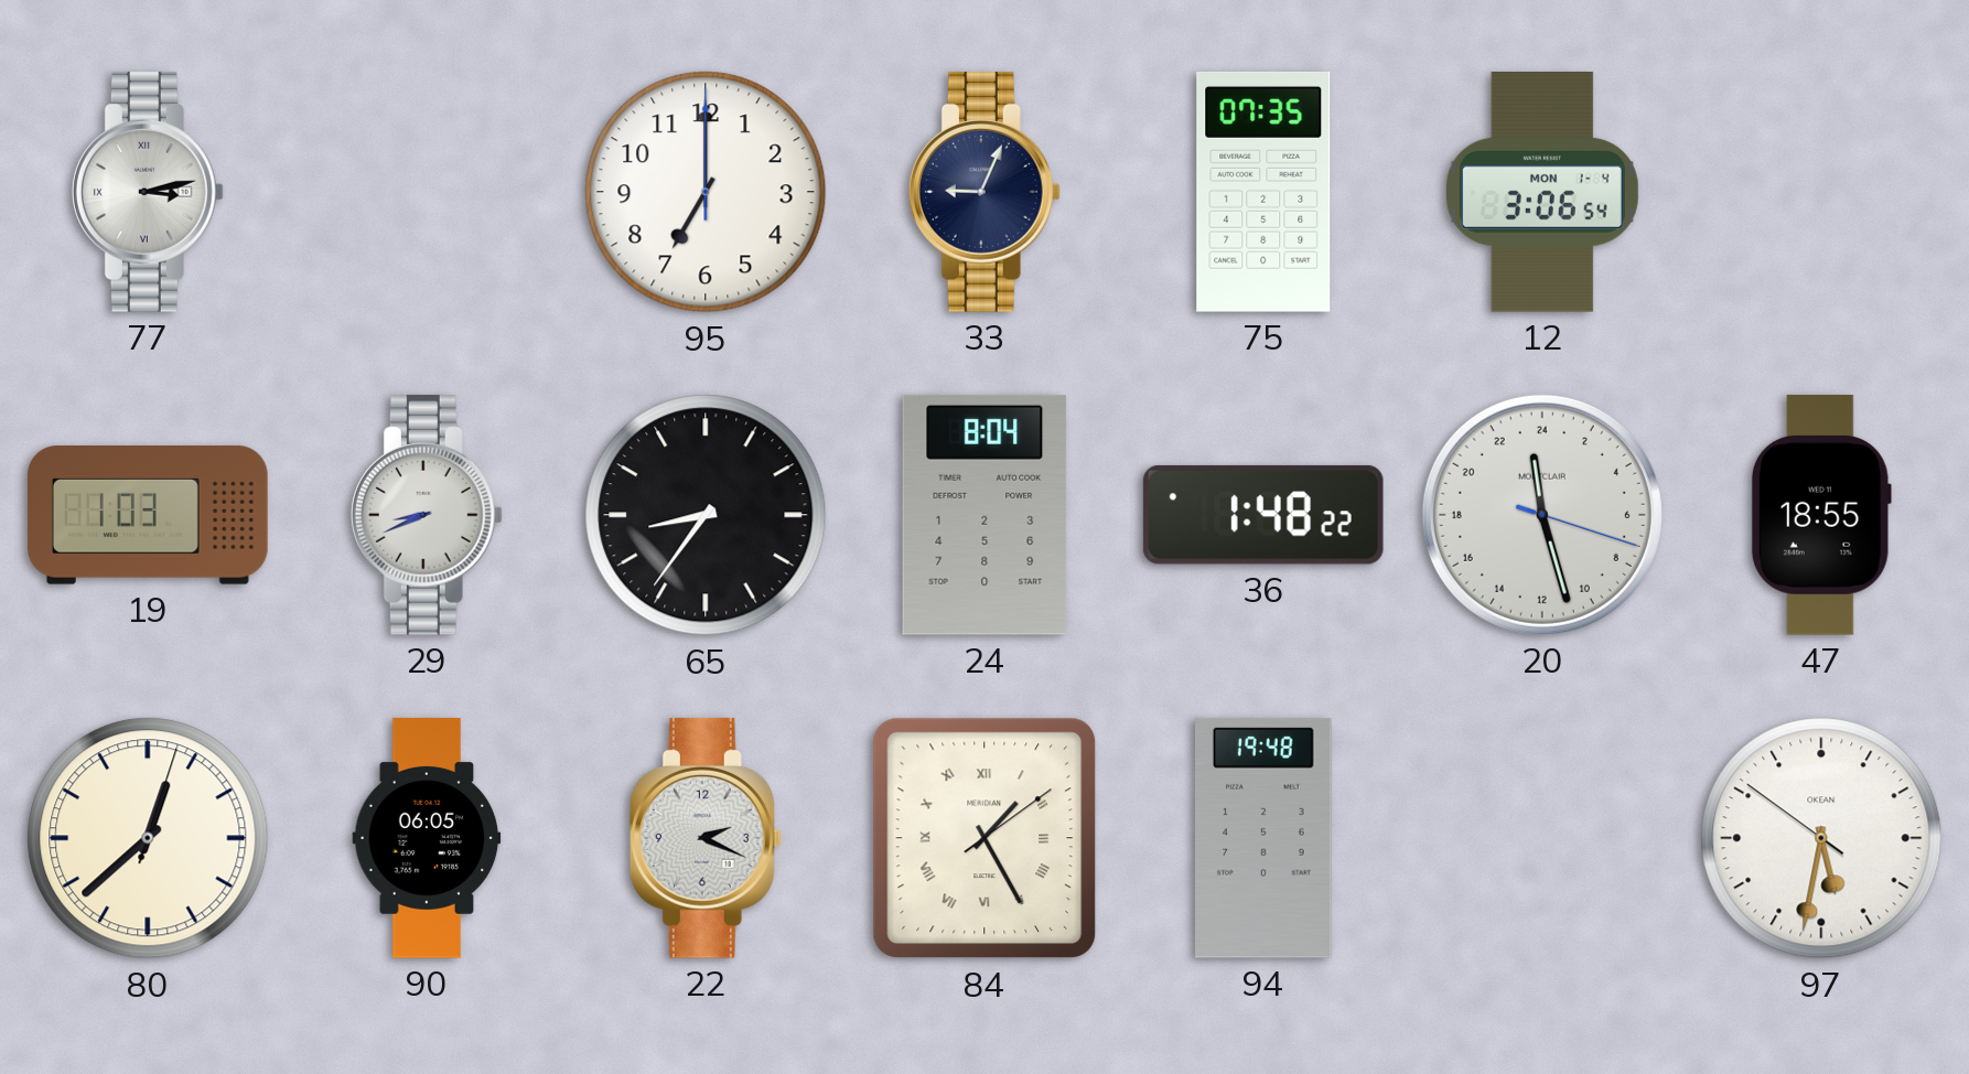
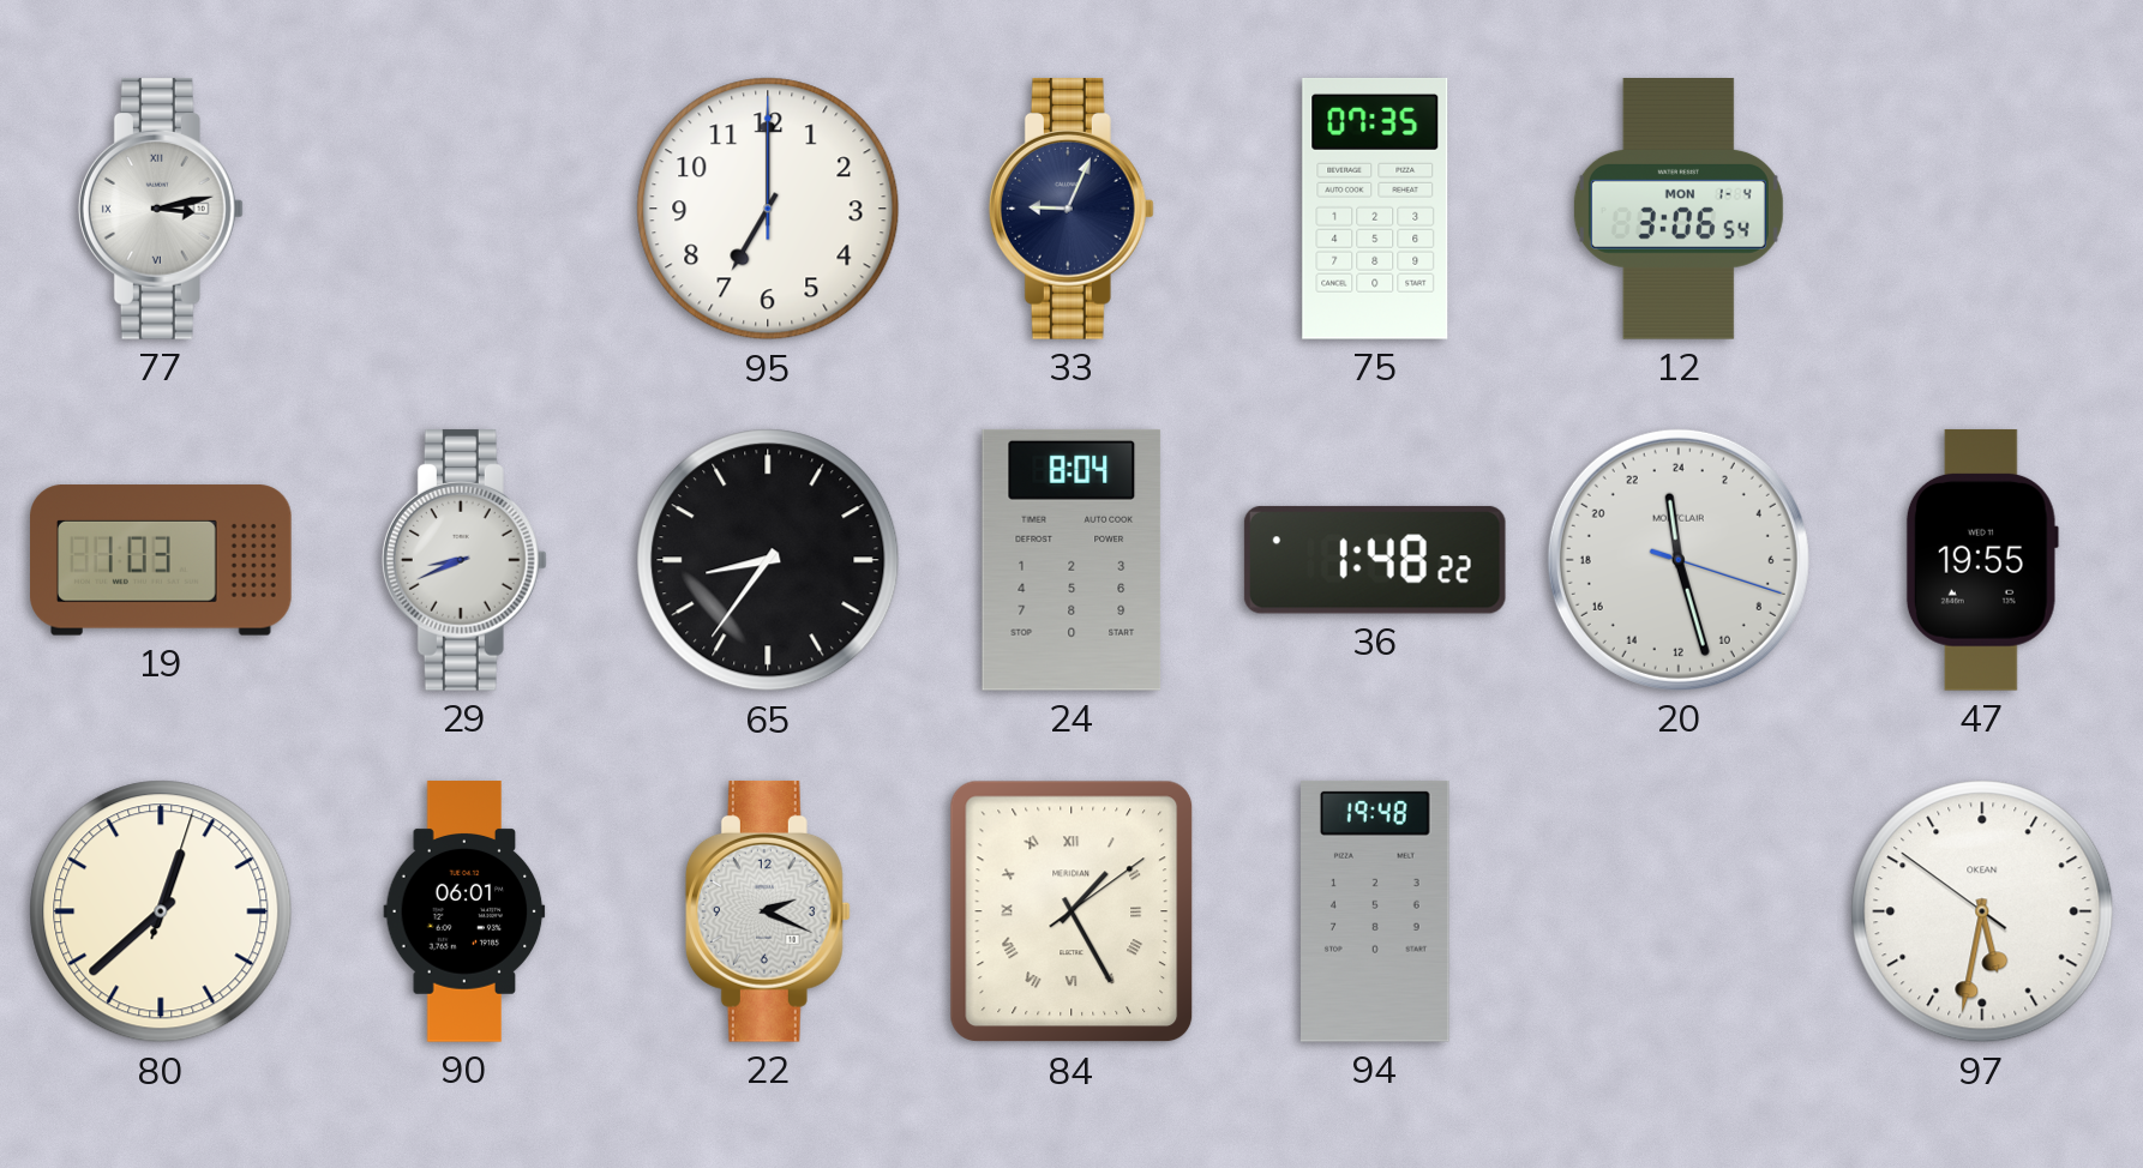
47: 18:55 -> 19:55 (1982, 560)
90: 06:05 -> 06:01 (464, 911)
